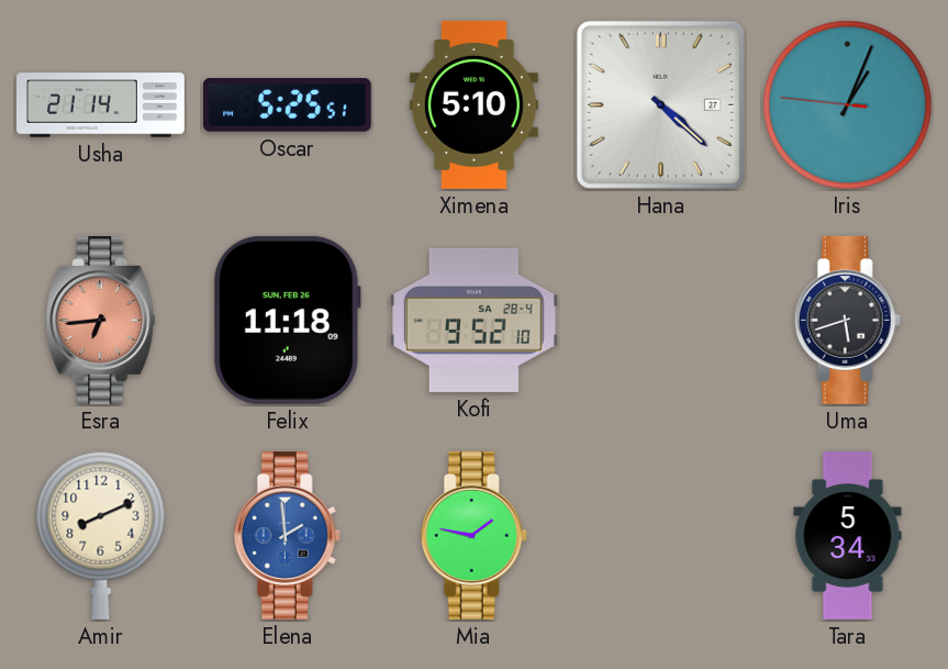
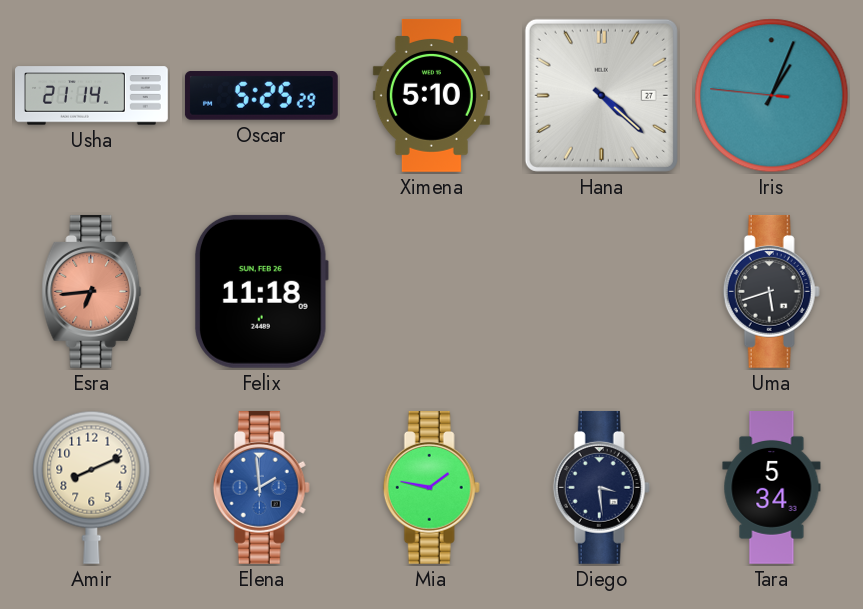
Oscar: 5:25:51 -> 5:25:29 (261, 96)
Kofi: 9:52 -> none (473, 320)
Diego: none -> 3:29 (601, 487)
